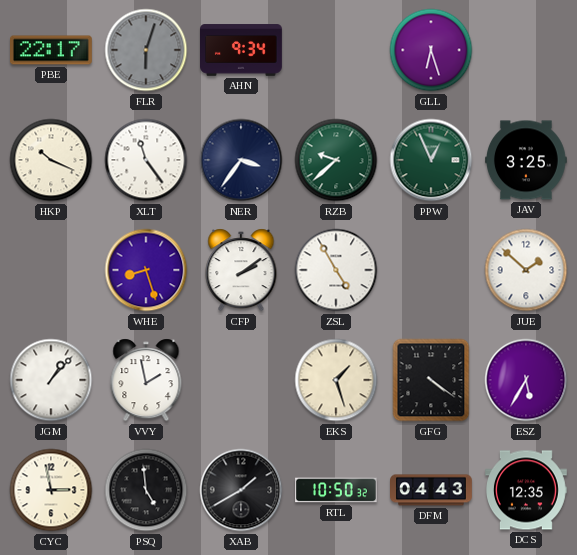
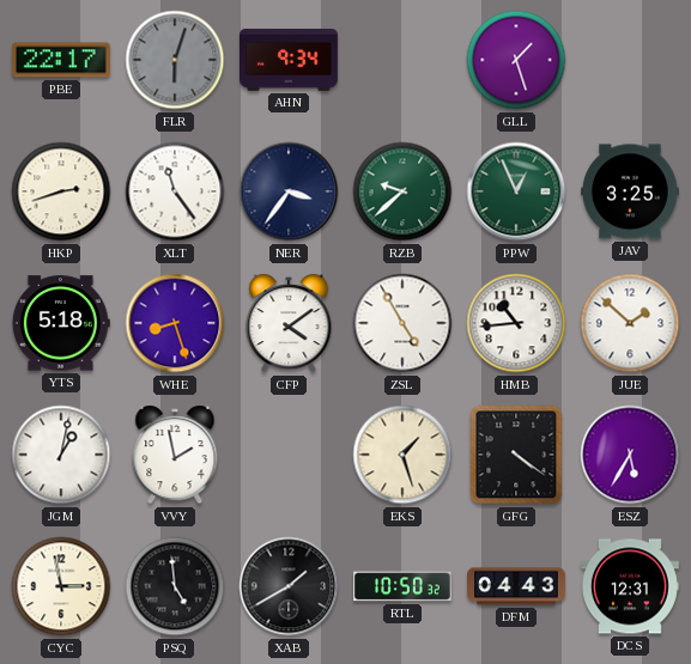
GLL: 6:27 -> 1:27 (516, 60)
HKP: 10:19 -> 2:42 (61, 191)
YTS: none -> 5:18 (61, 323)
CFP: 2:09 -> 4:09 (289, 323)
HMB: none -> 10:44 (516, 323)
JGM: 1:07 -> 1:02 (61, 455)
DCS: 12:35 -> 12:31 (631, 586)
